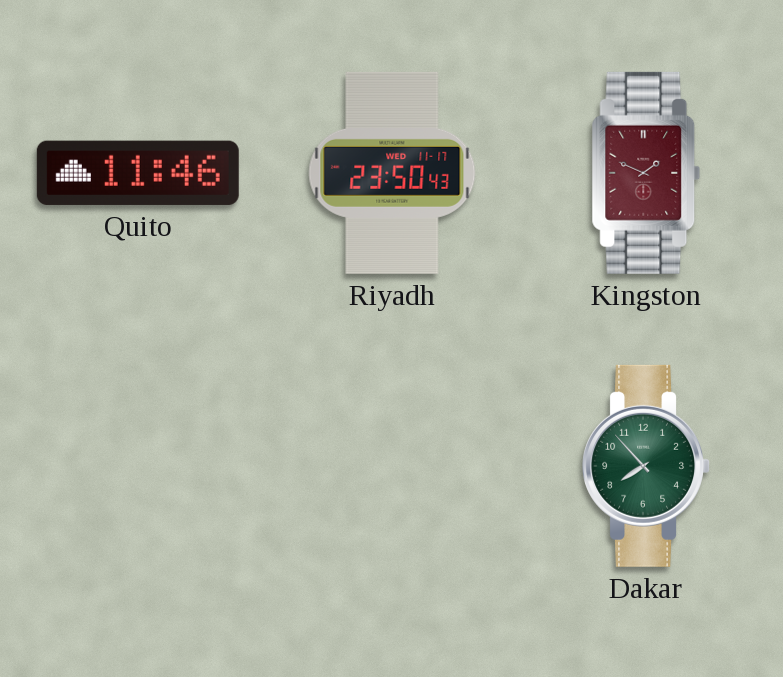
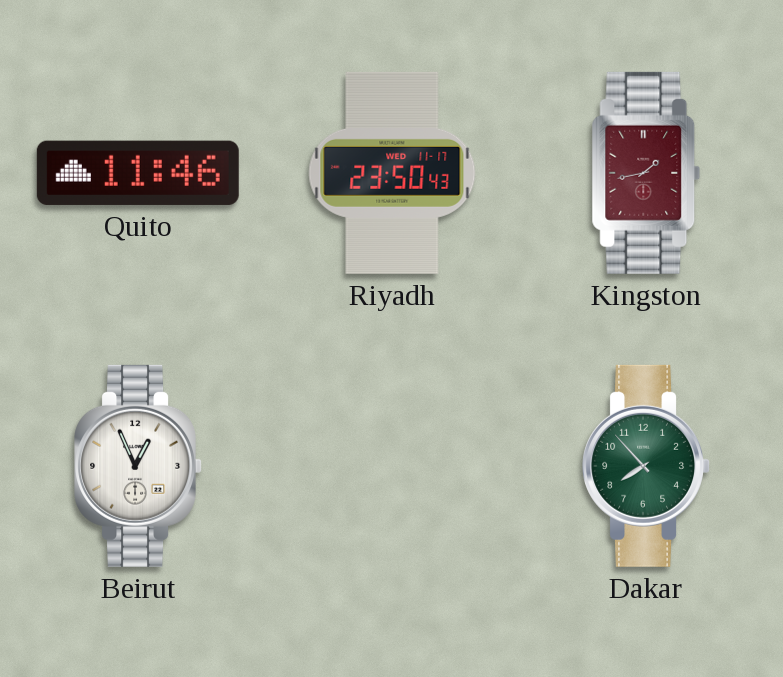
Kingston: 1:49 -> 1:43 (646, 173)
Beirut: none -> 12:56 (138, 466)
